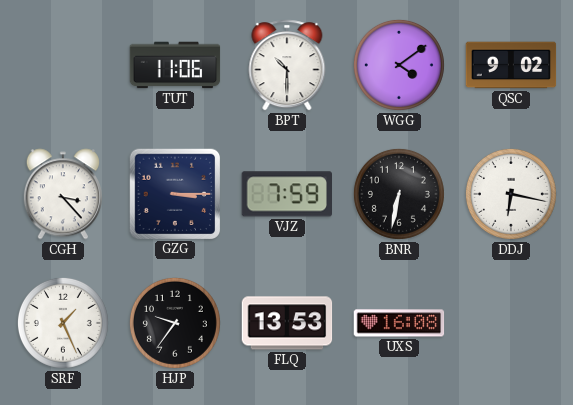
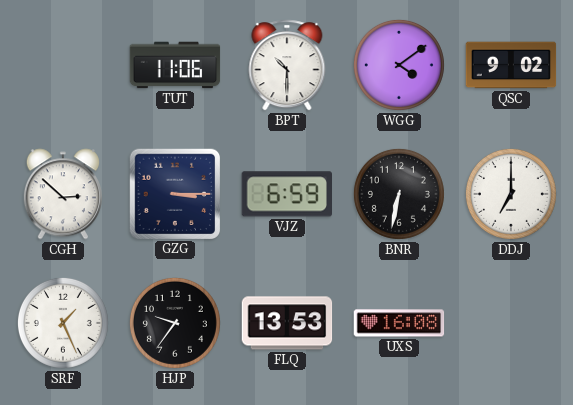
CGH: 3:23 -> 2:52 (63, 194)
VJZ: 7:59 -> 6:59 (286, 194)
DDJ: 6:17 -> 7:00 (511, 194)
